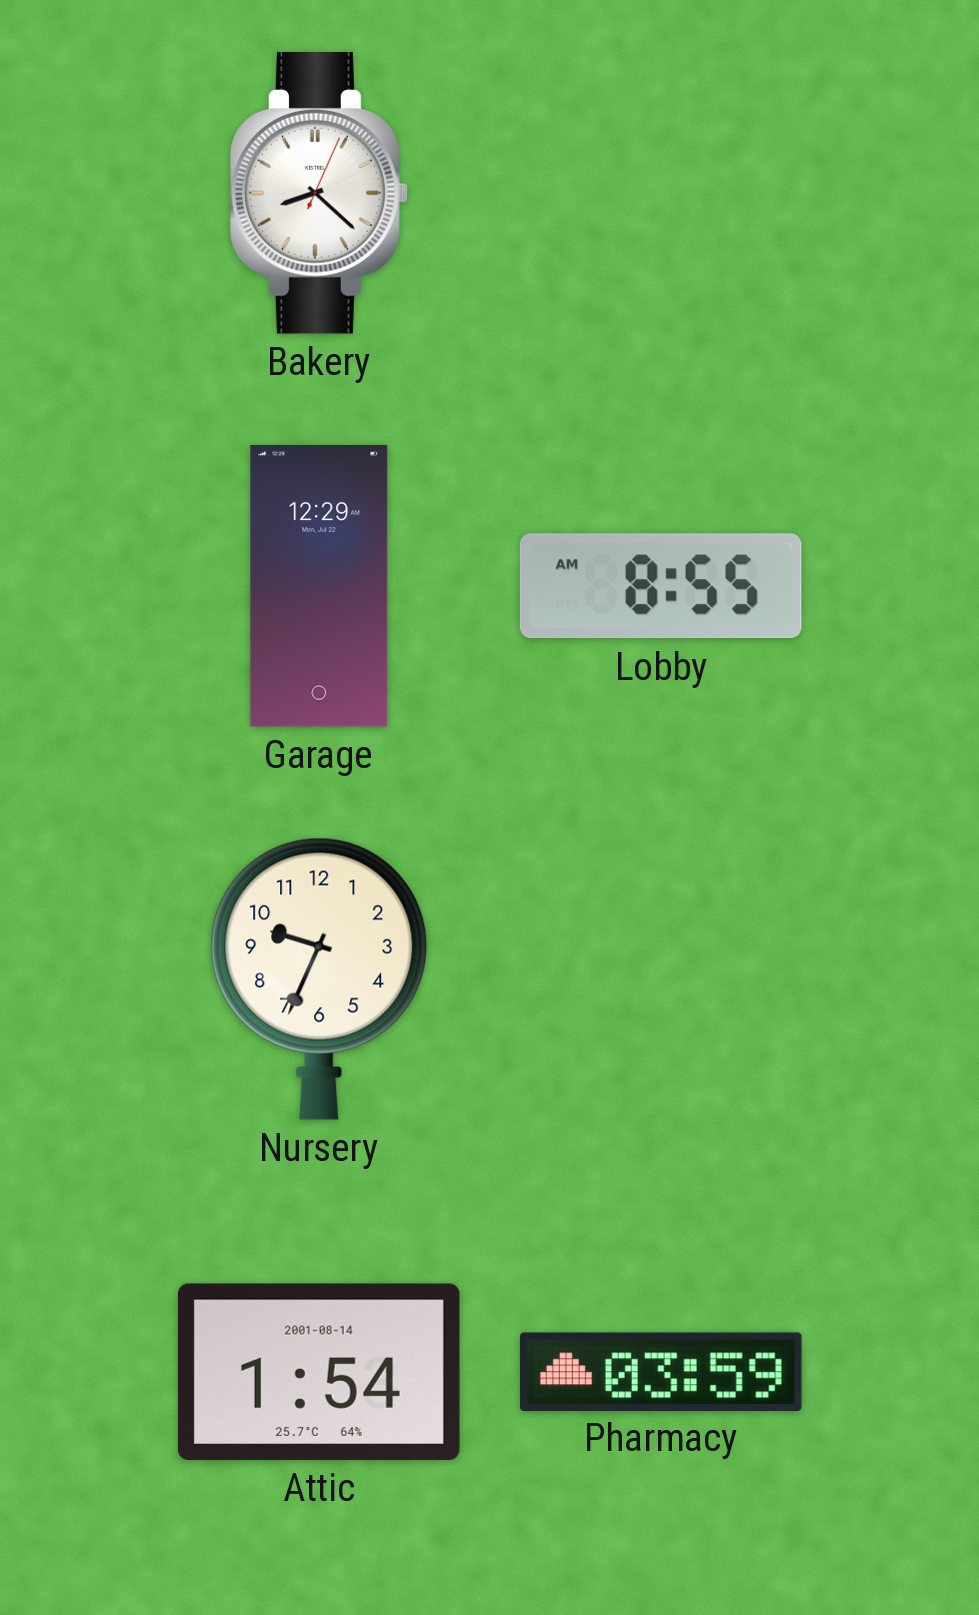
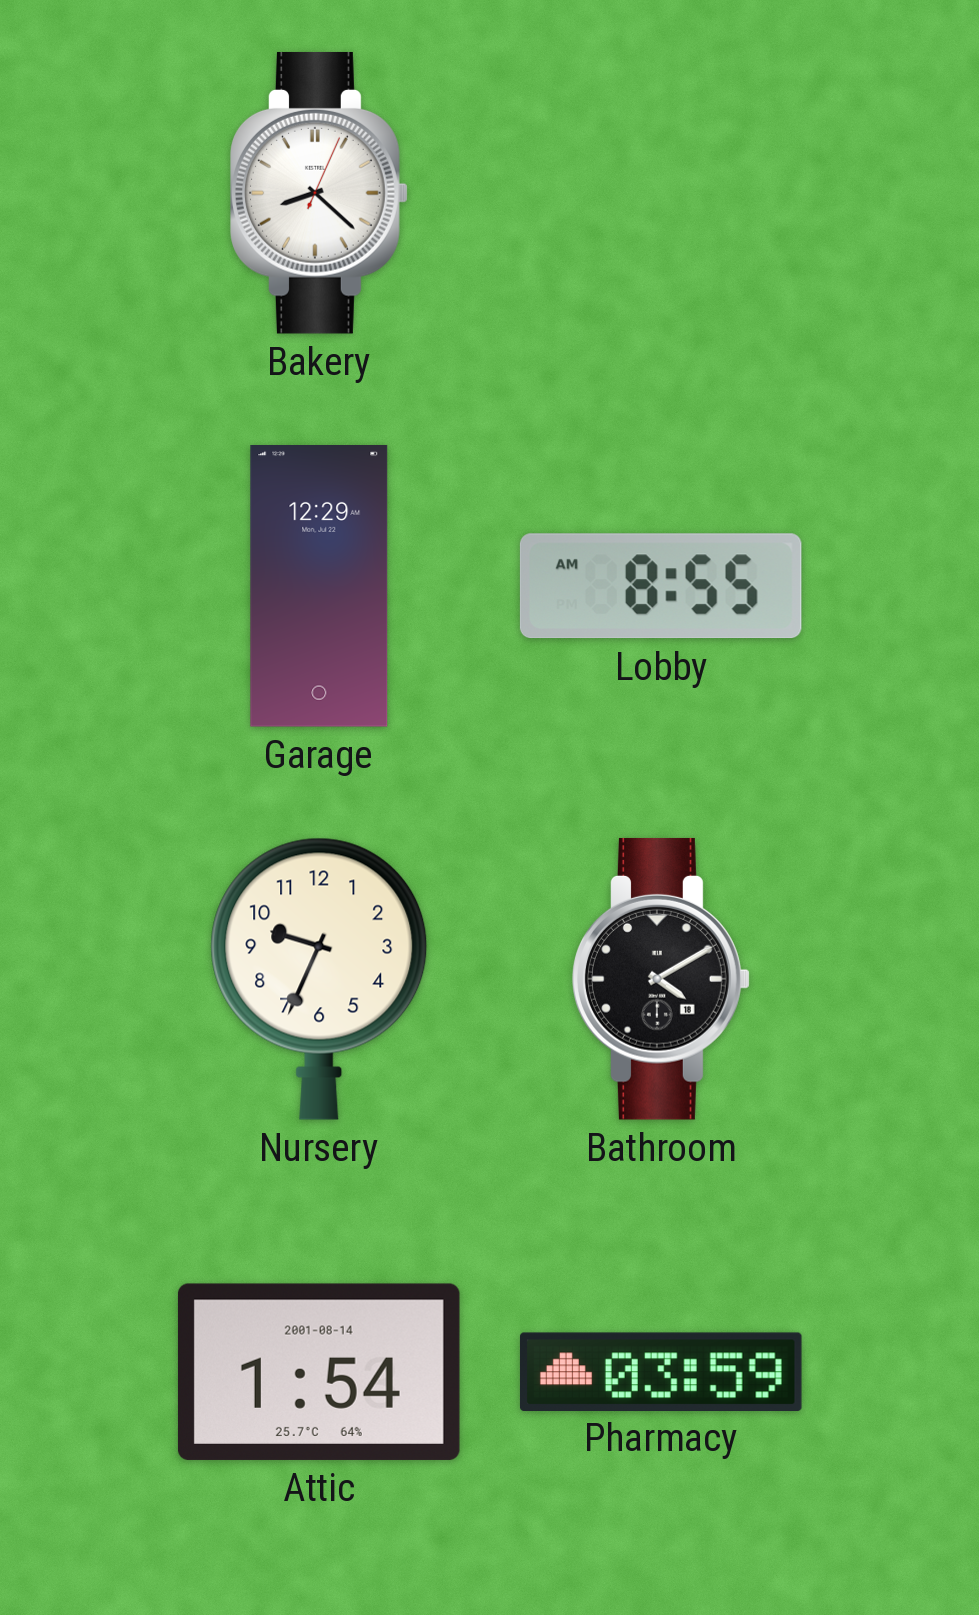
Bathroom: none -> 4:10 (661, 979)
